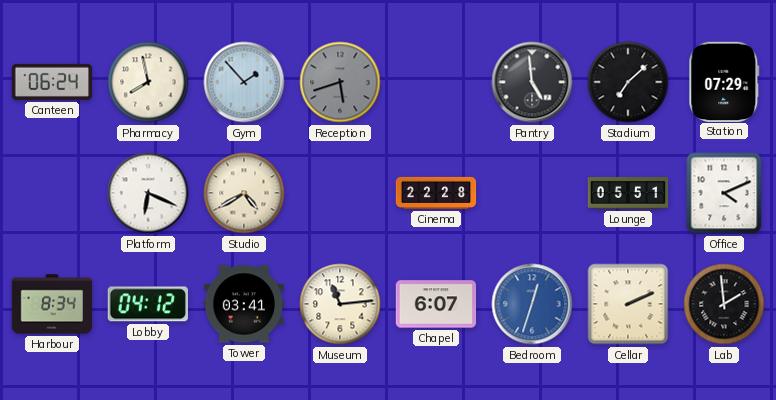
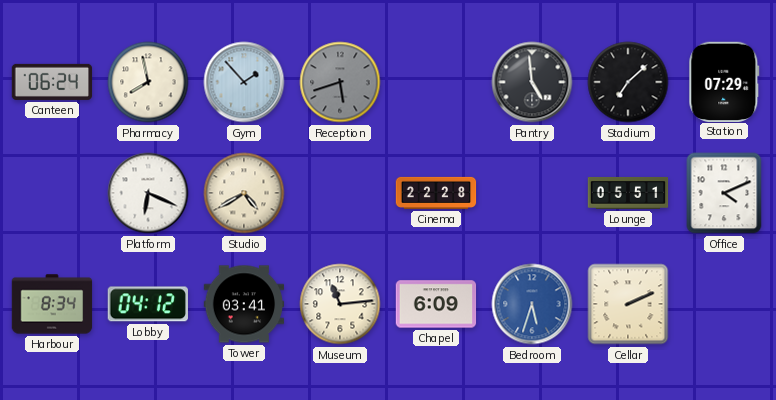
Chapel: 6:07 -> 6:09 (436, 304)
Bedroom: 12:33 -> 5:33 (532, 304)
Lab: 1:59 -> none (724, 304)
